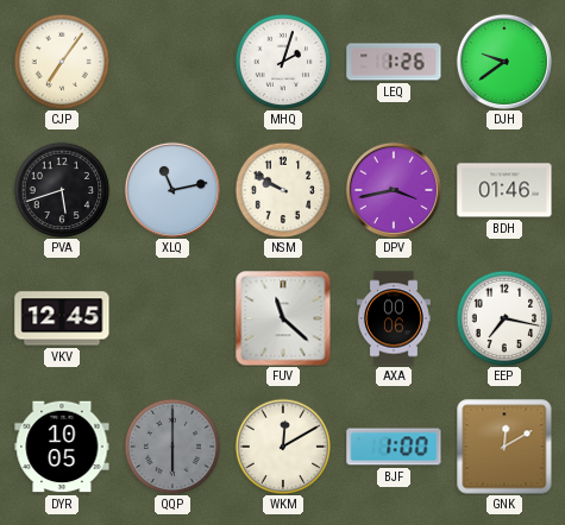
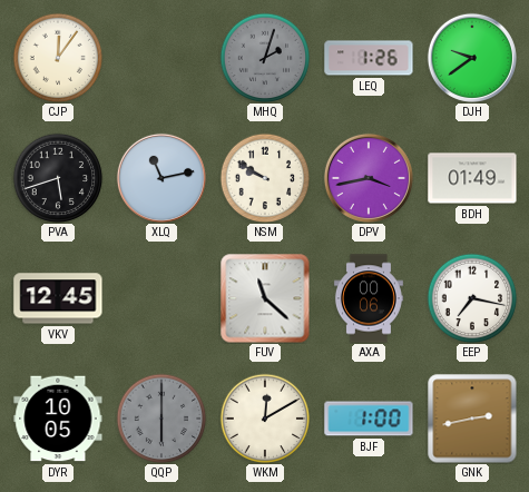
CJP: 7:06 -> 12:06 (58, 58)
MHQ dial: white -> grey (265, 58)
BDH: 01:46 -> 01:49 (472, 178)
GNK: 12:10 -> 2:43 (472, 419)
